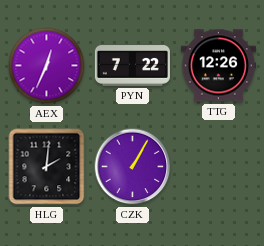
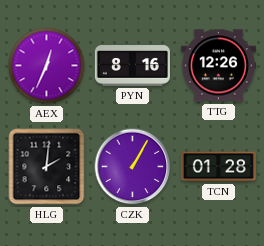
PYN: 7:22 -> 8:16 (132, 66)
TCN: none -> 01:28 (218, 167)
